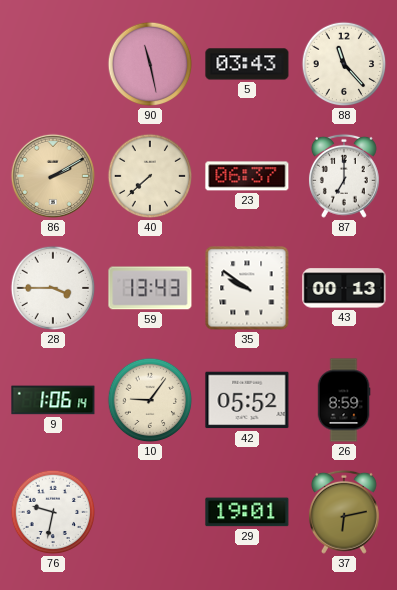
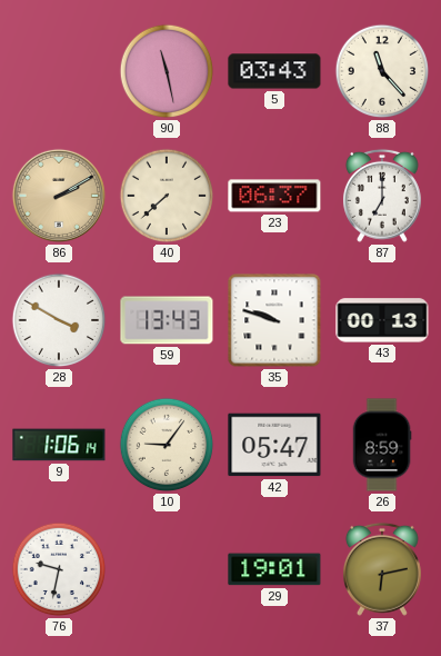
28: 3:45 -> 3:50 (59, 320)
35: 9:51 -> 9:48 (274, 320)
42: 05:52 -> 05:47 (274, 445)
